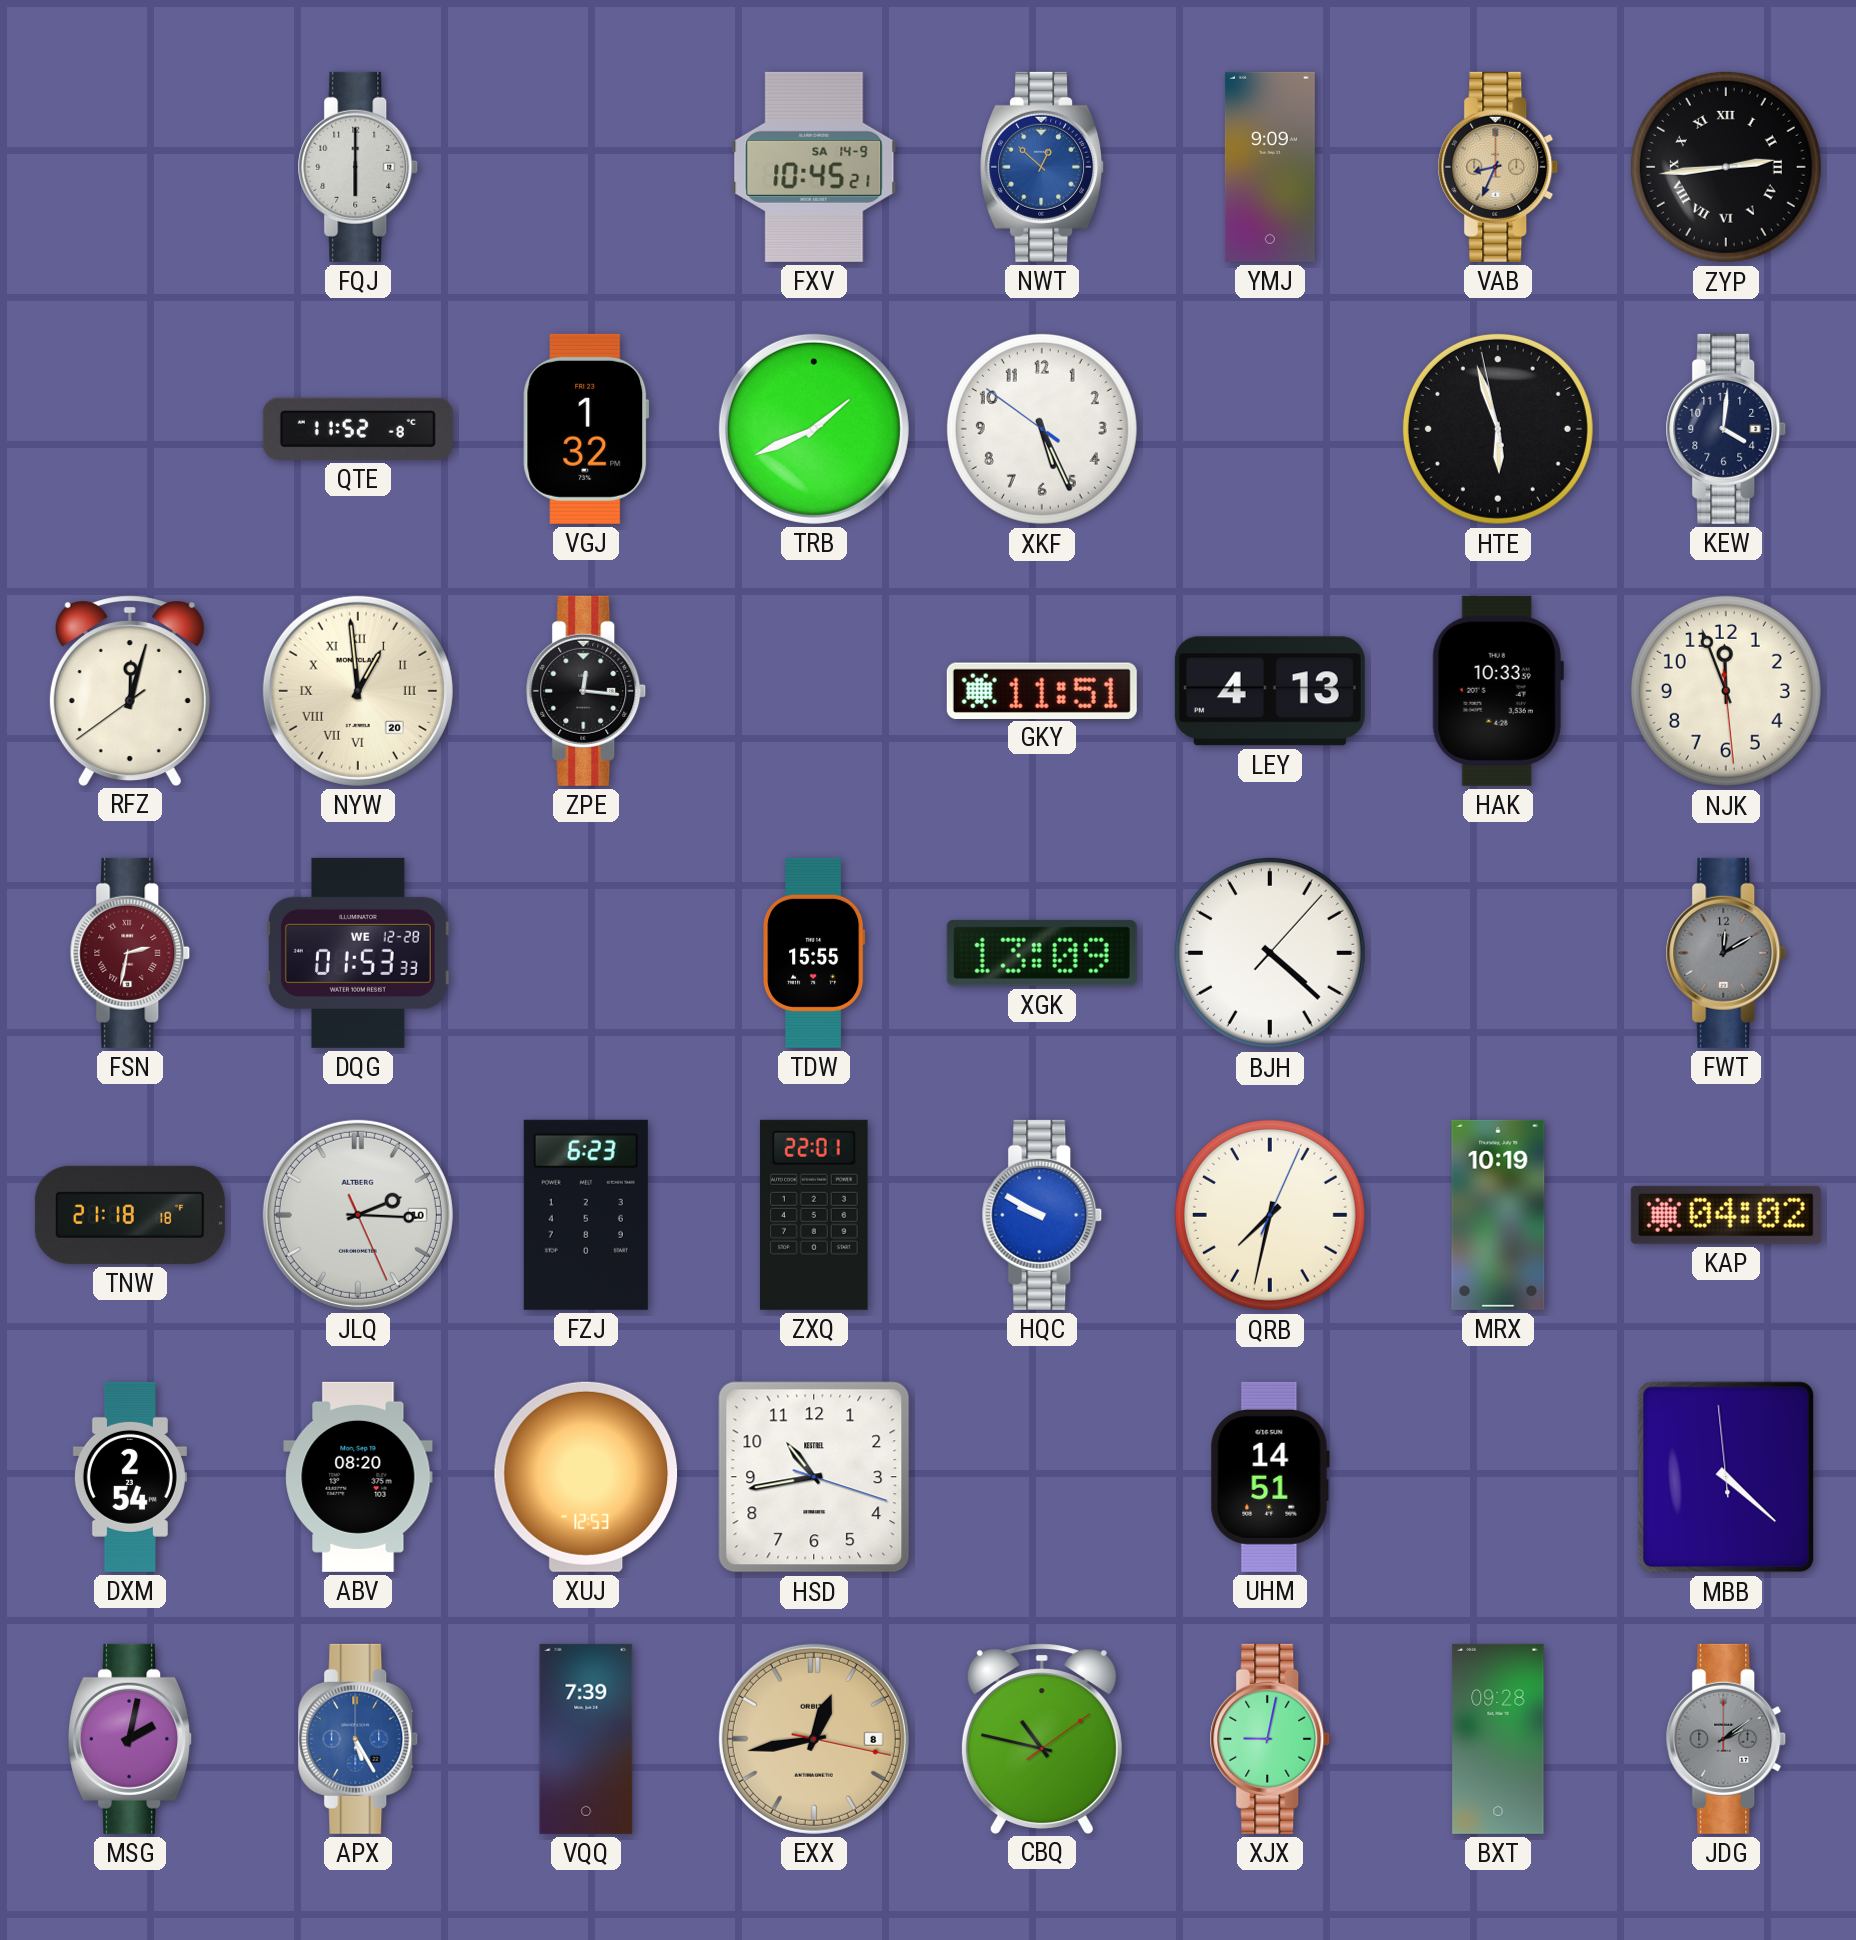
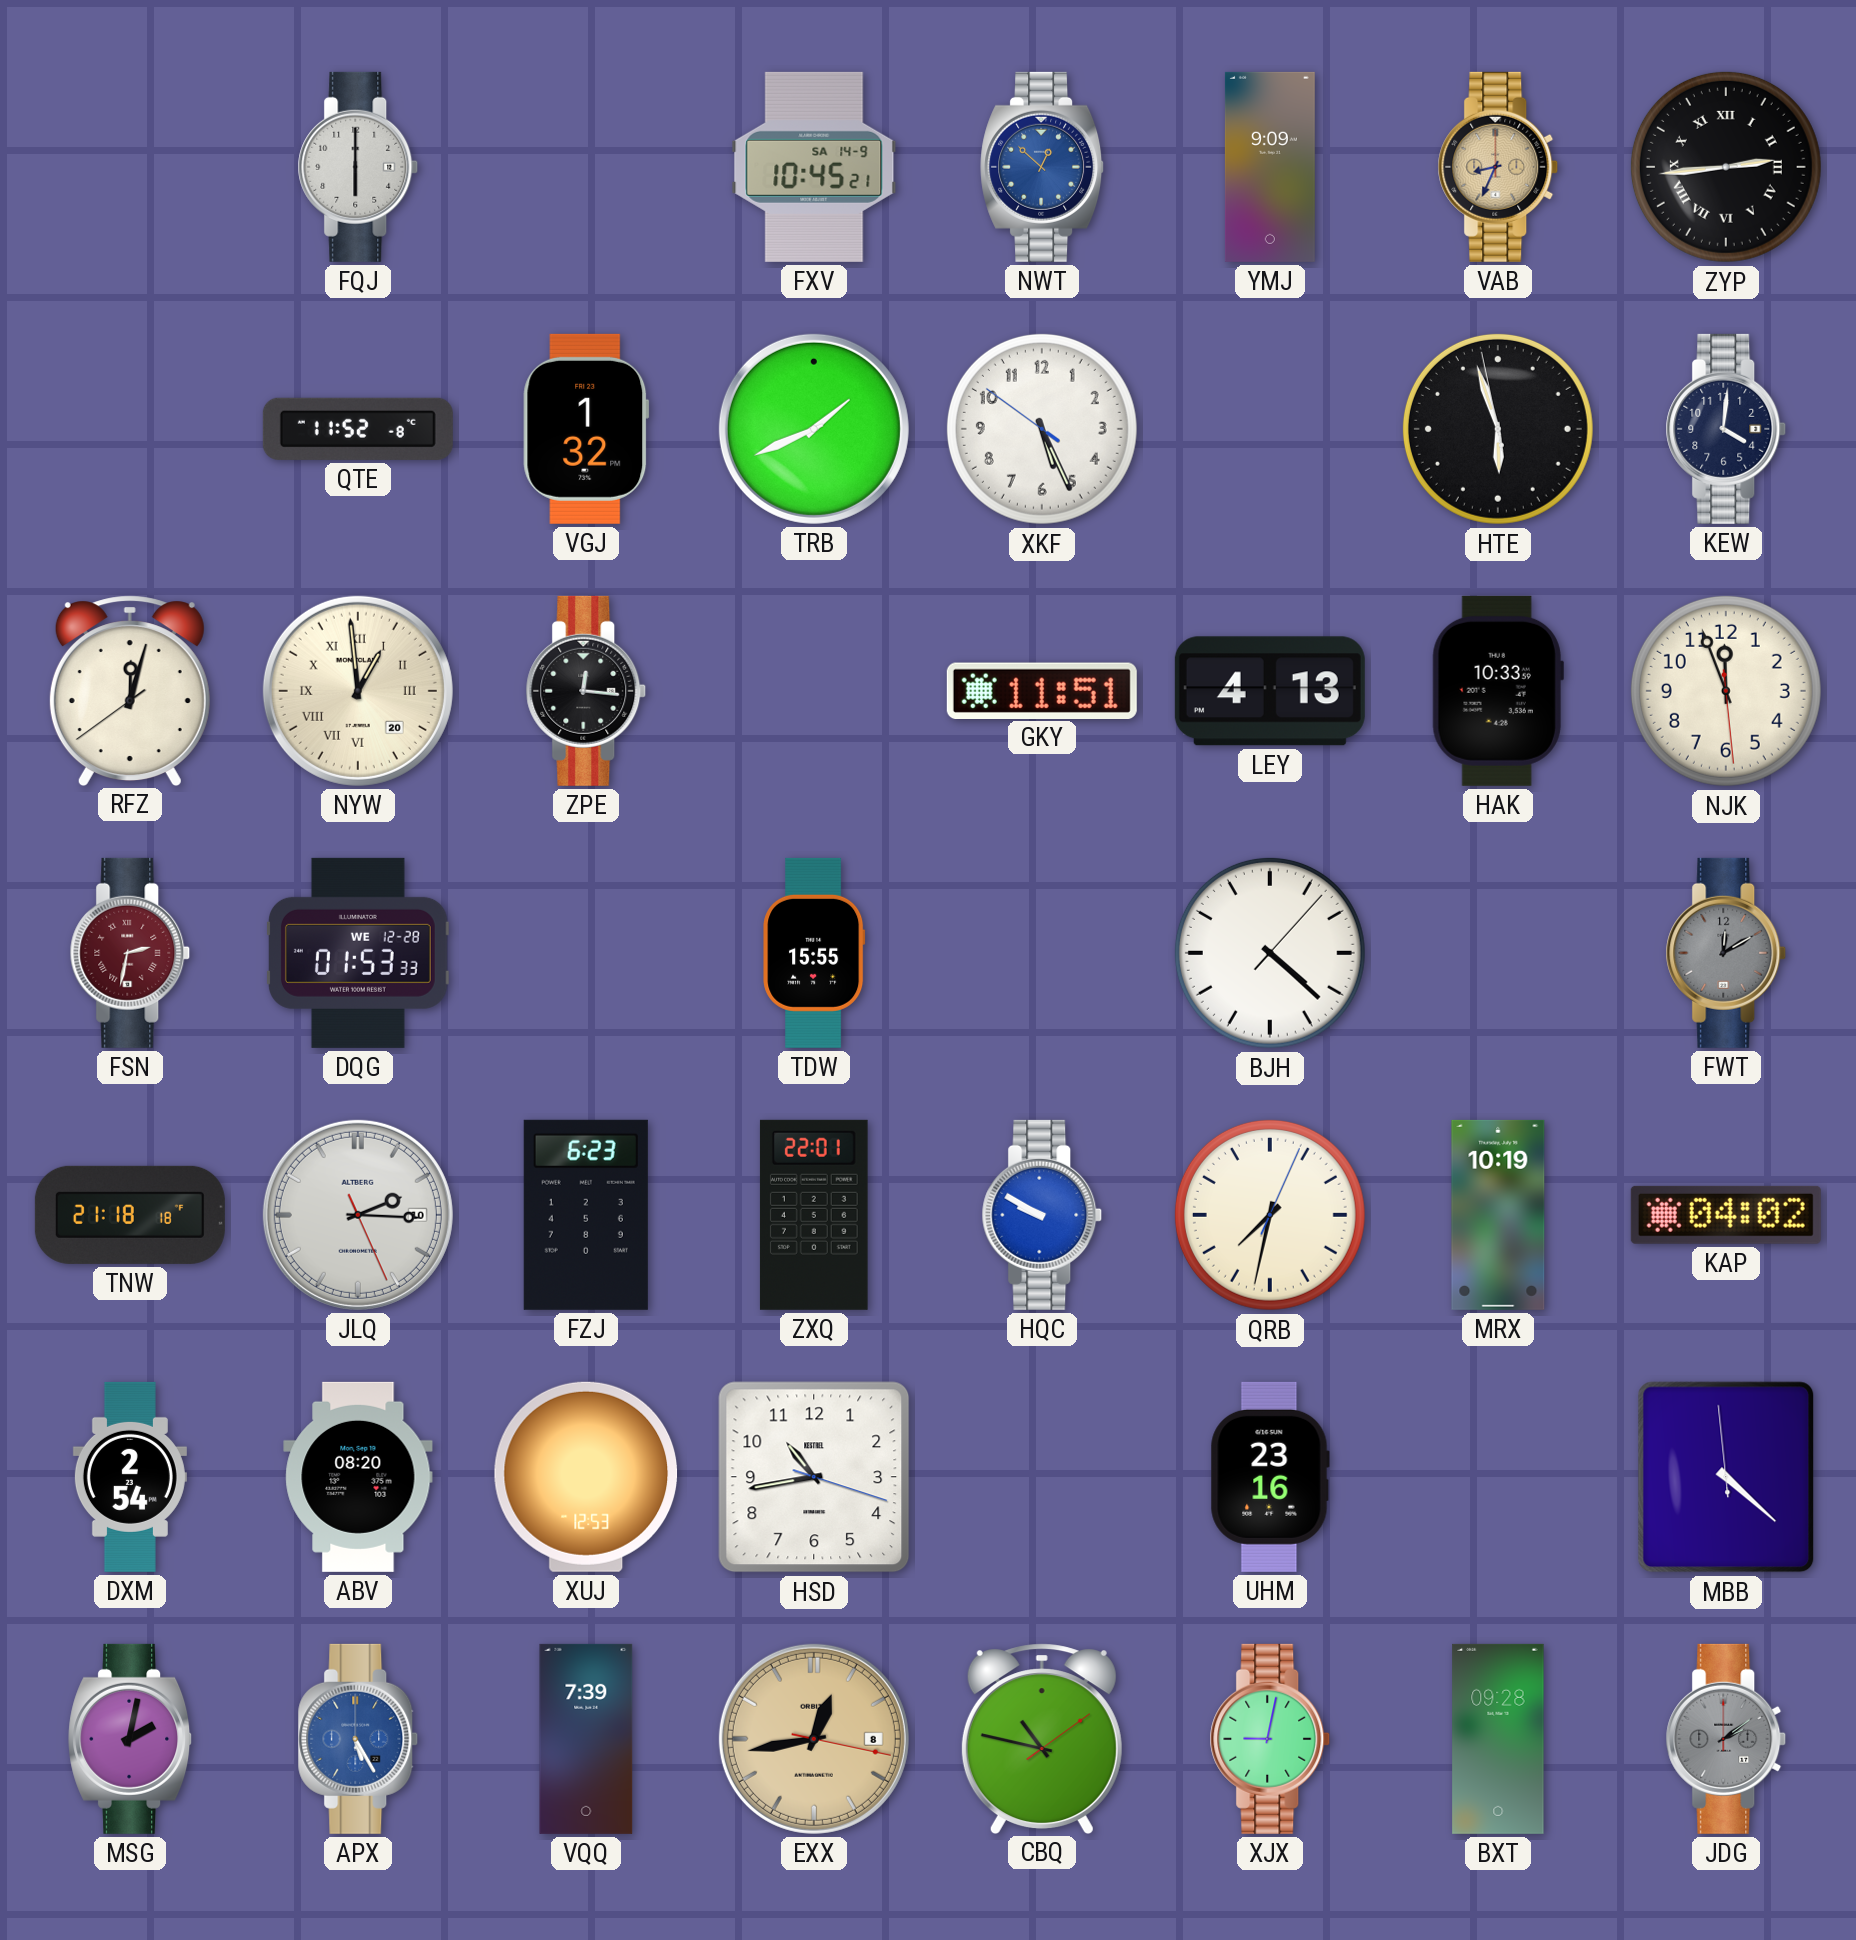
XGK: 13:09 -> none (1042, 953)
UHM: 14:51 -> 23:16 (1270, 1477)
